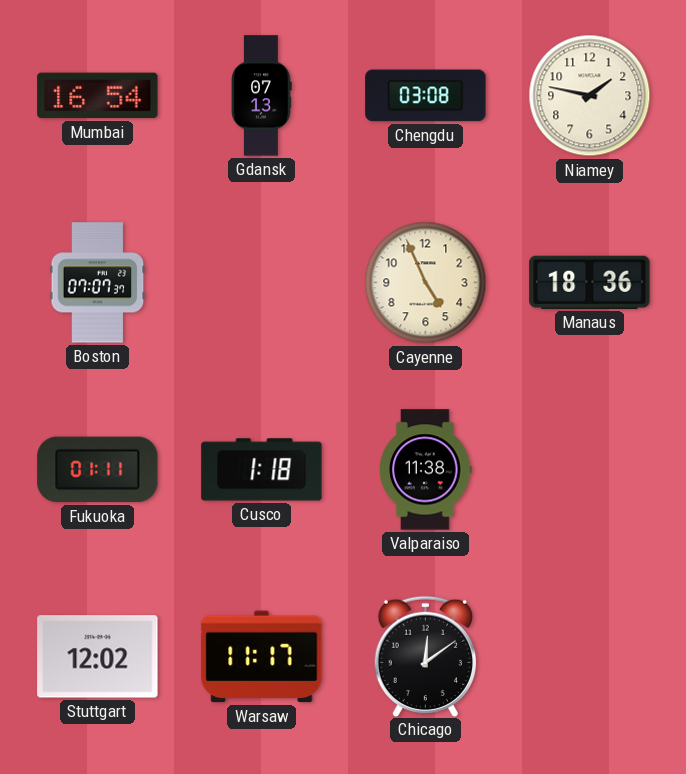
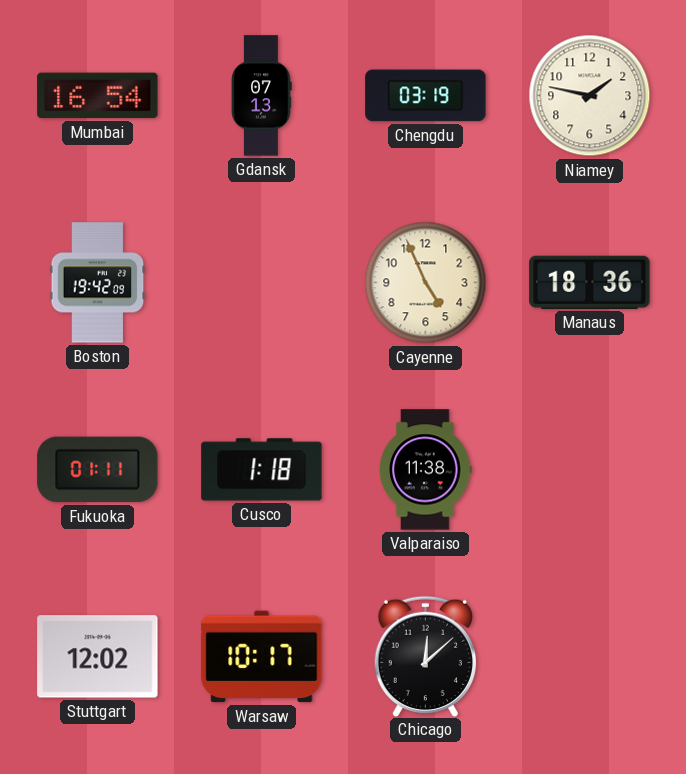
Chengdu: 03:08 -> 03:19 (426, 96)
Boston: 07:07 -> 19:42 (98, 283)
Warsaw: 11:17 -> 10:17 (262, 657)
Chicago: 12:09 -> 12:08 (425, 656)
